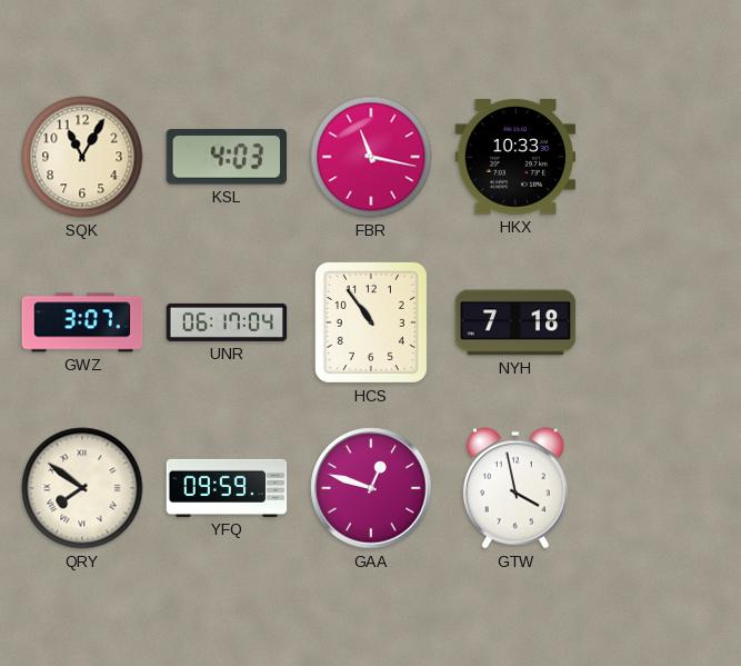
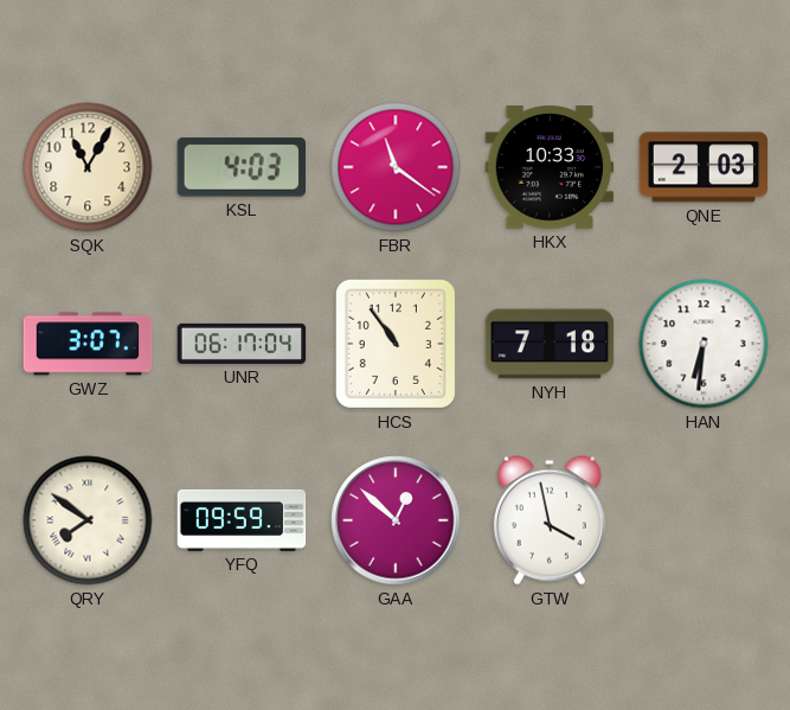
FBR: 11:17 -> 11:21 (396, 167)
QNE: none -> 2:03 (704, 167)
HAN: none -> 6:31 (704, 344)
GAA: 12:48 -> 12:52 (396, 520)
